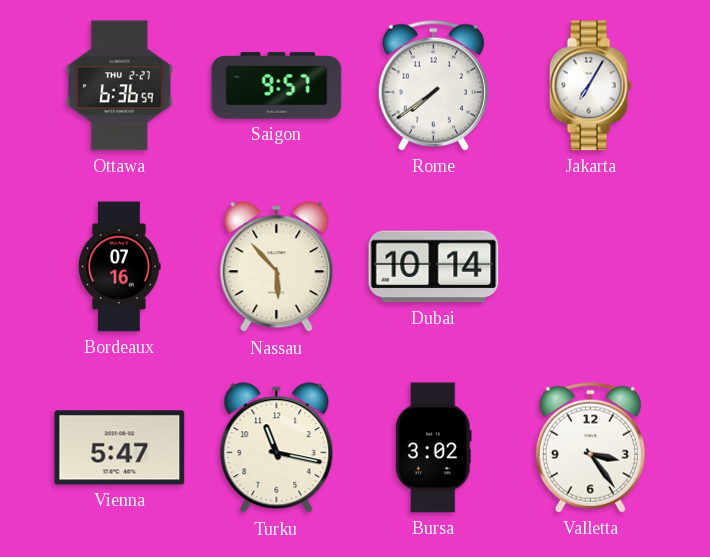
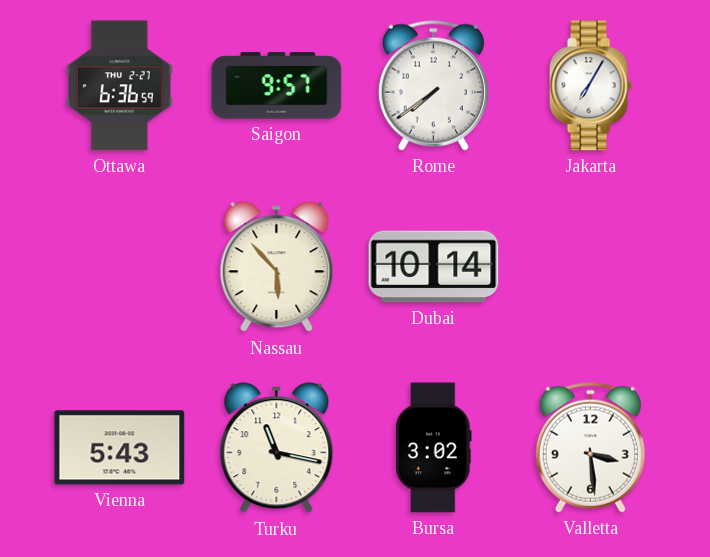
Bordeaux: 07:16 -> none (120, 267)
Vienna: 5:47 -> 5:43 (120, 448)
Valletta: 3:24 -> 3:29 (590, 447)
